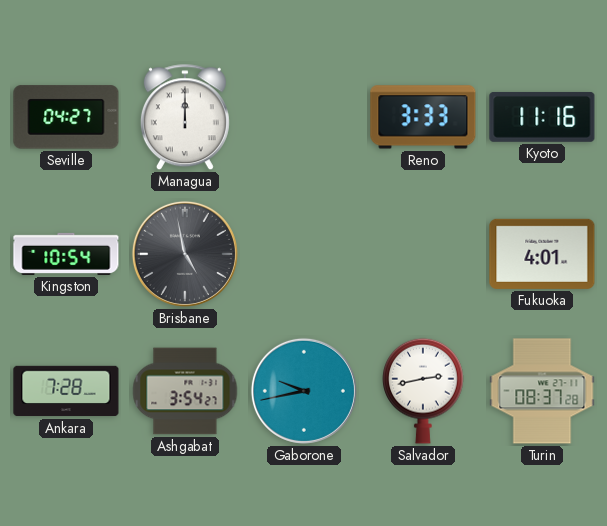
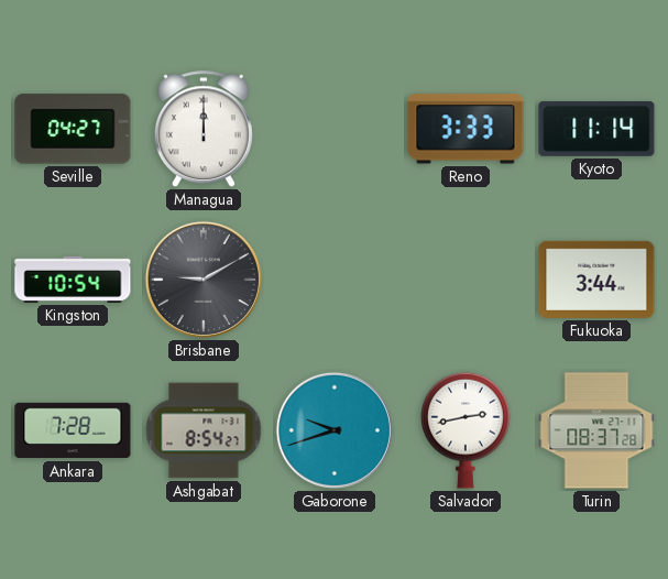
Kyoto: 11:16 -> 11:14 (596, 129)
Brisbane: 4:58 -> 9:10 (204, 280)
Fukuoka: 4:01 -> 3:44 (596, 280)
Ashgabat: 3:54 -> 8:54 (204, 430)
Gaborone: 9:43 -> 9:42 (335, 430)
